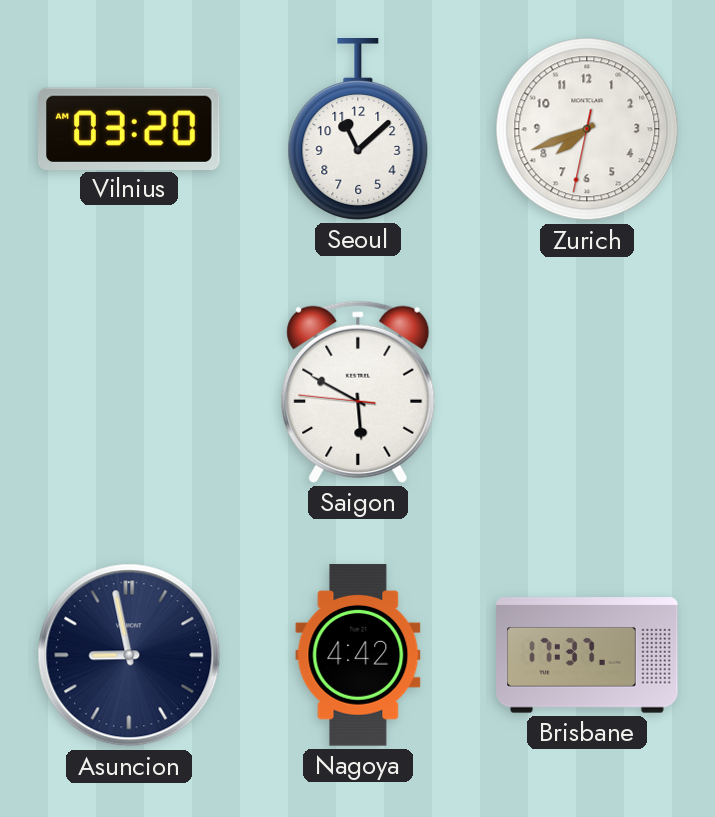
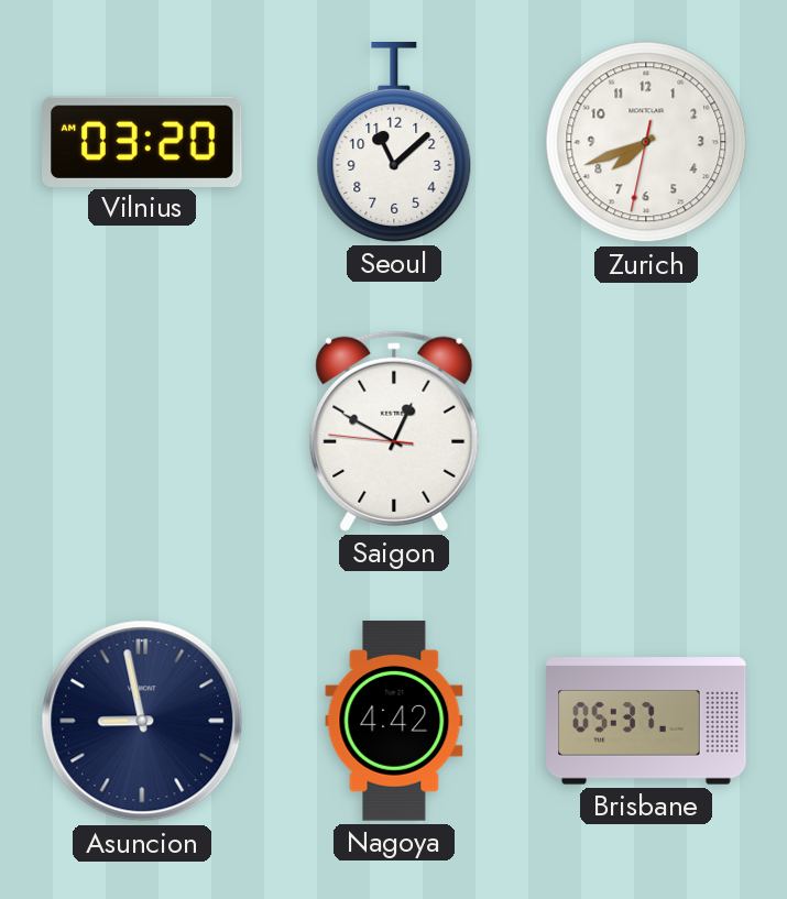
Saigon: 5:49 -> 12:49 (394, 431)
Brisbane: 17:37 -> 05:37 (646, 721)
